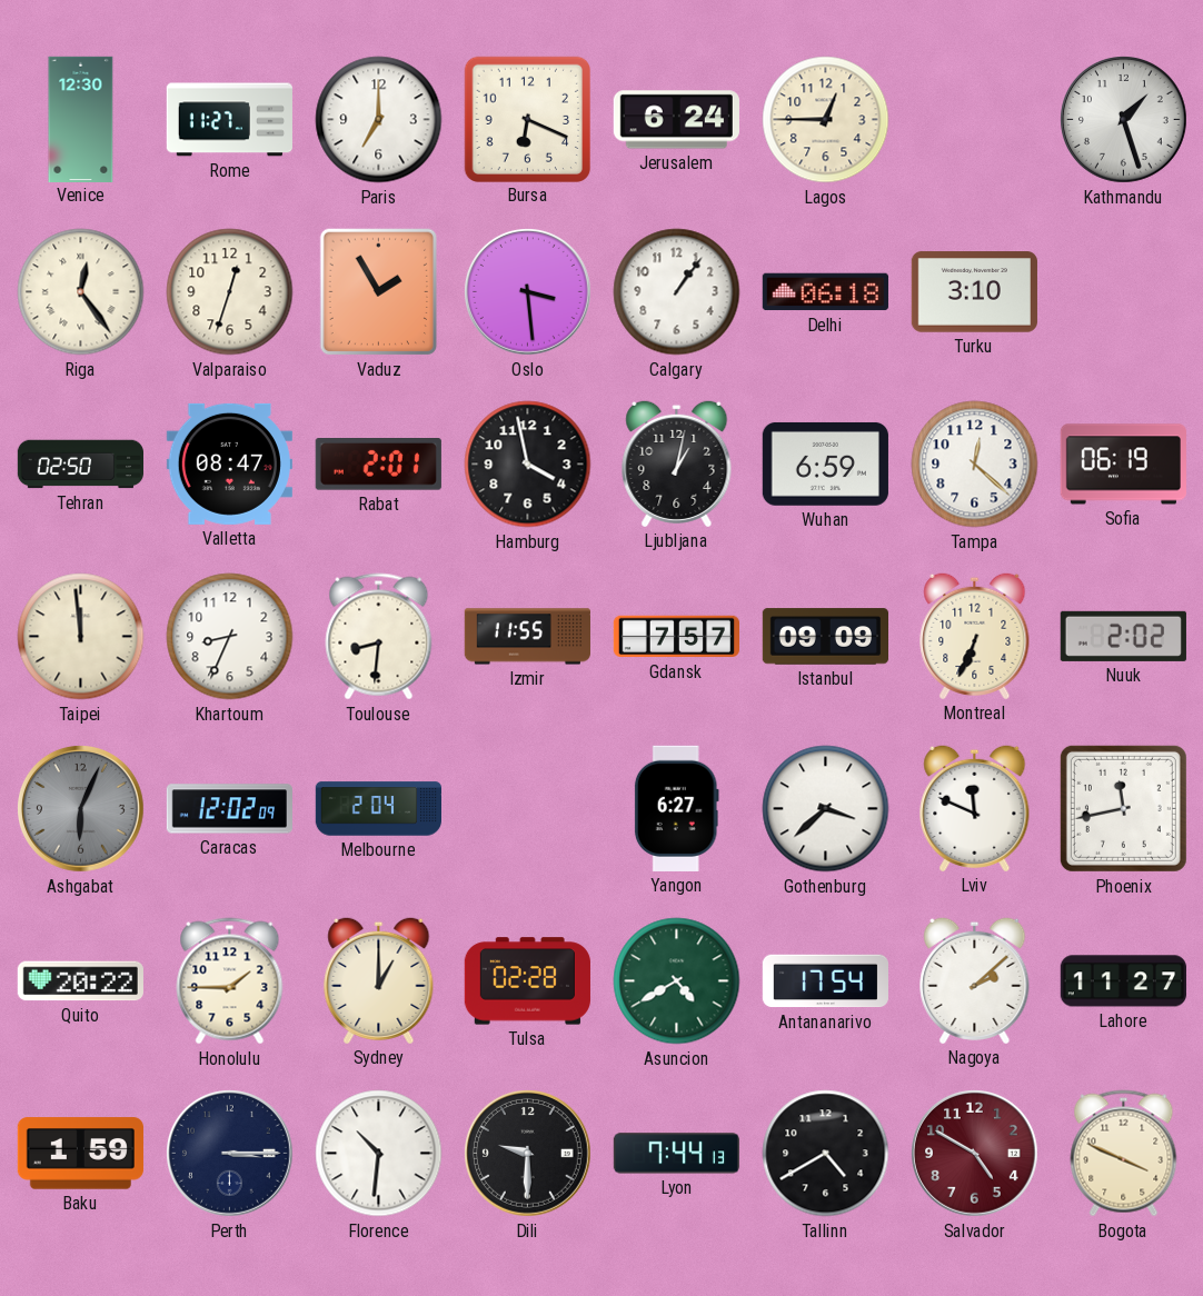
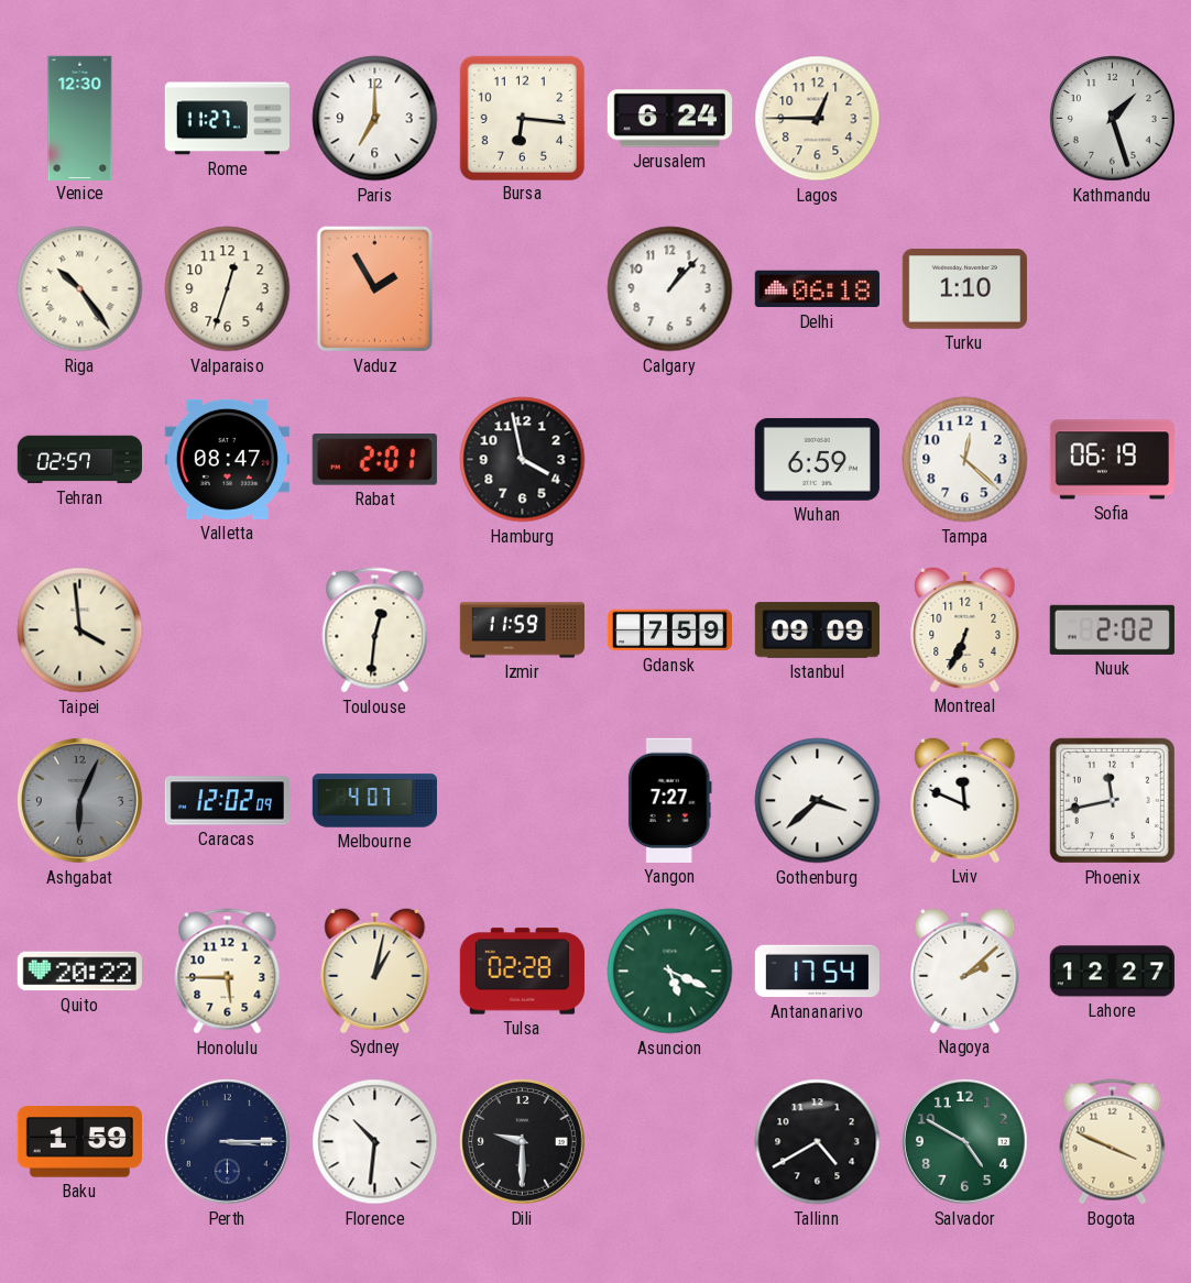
Bursa: 6:19 -> 6:16 (522, 118)
Riga: 12:24 -> 10:24 (80, 289)
Oslo: 3:29 -> none (528, 292)
Calgary: 1:06 -> 1:07 (670, 289)
Turku: 3:10 -> 1:10 (964, 289)
Tehran: 02:50 -> 02:57 (79, 460)
Ljubljana: 1:02 -> none (677, 463)
Taipei: 11:59 -> 3:59 (80, 630)
Khartoum: 8:34 -> none (230, 637)
Toulouse: 8:31 -> 12:31 (375, 630)
Izmir: 11:55 -> 11:59 (522, 630)
Gdansk: 7:57 -> 7:59 (669, 630)
Melbourne: 2:04 -> 4:07 (374, 801)
Yangon: 6:27 -> 7:27 (669, 800)
Honolulu: 1:45 -> 5:45 (228, 972)
Sydney: 1:00 -> 1:02 (375, 971)
Asuncion: 4:40 -> 5:19 (670, 972)
Lahore: 11:27 -> 12:27 (1112, 972)
Lyon: 7:44 -> none (676, 1154)
Salvador dial: burgundy -> green (965, 1142)
